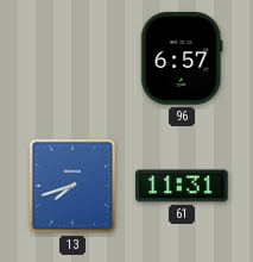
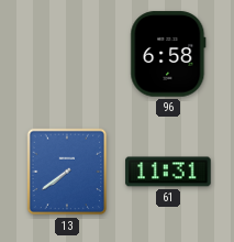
96: 6:57 -> 6:58 (168, 54)
13: 7:42 -> 7:39 (67, 172)
